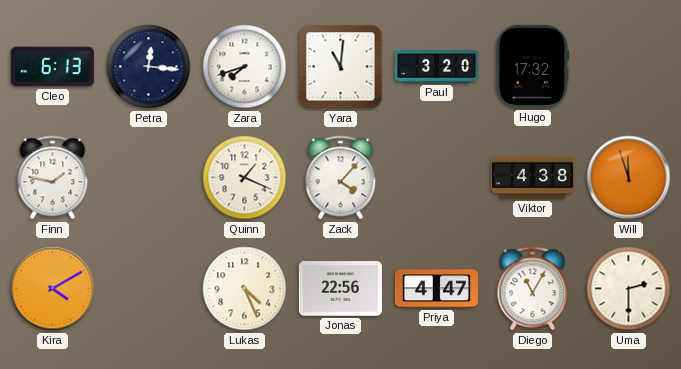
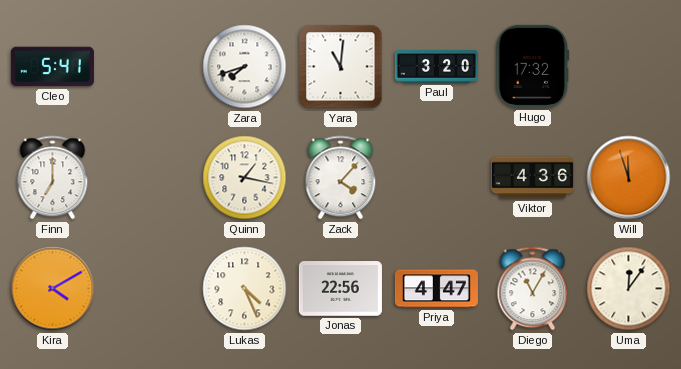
Cleo: 6:13 -> 5:41 (52, 67)
Petra: 12:16 -> none (149, 67)
Finn: 1:47 -> 7:00 (53, 178)
Quinn: 1:19 -> 1:17 (245, 178)
Viktor: 4:38 -> 4:36 (532, 178)
Uma: 2:30 -> 12:06 (629, 289)
